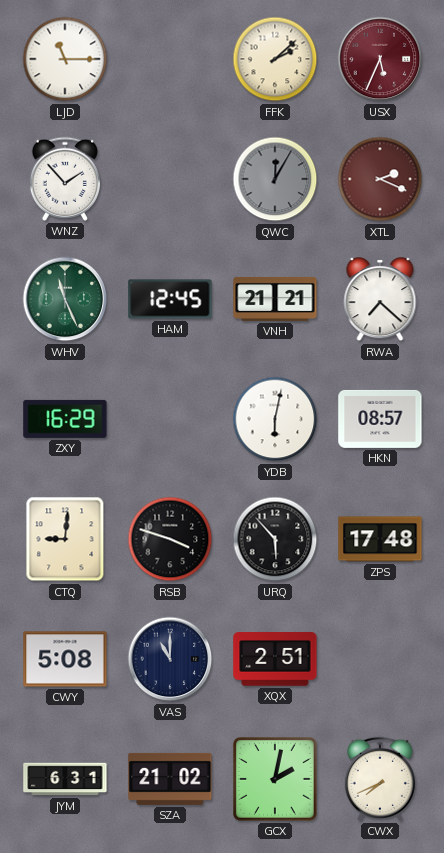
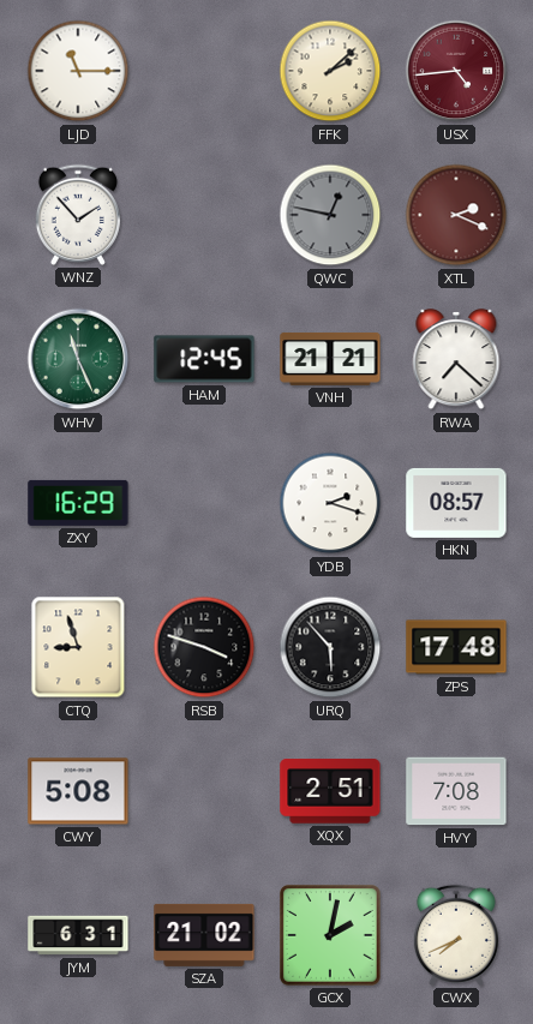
USX: 5:34 -> 4:44 (456, 71)
QWC: 12:05 -> 12:47 (330, 215)
YDB: 6:02 -> 2:18 (330, 503)
CTQ: 9:01 -> 8:57 (78, 647)
VAS: 11:00 -> none (170, 659)
HVY: none -> 7:08 (456, 791)
